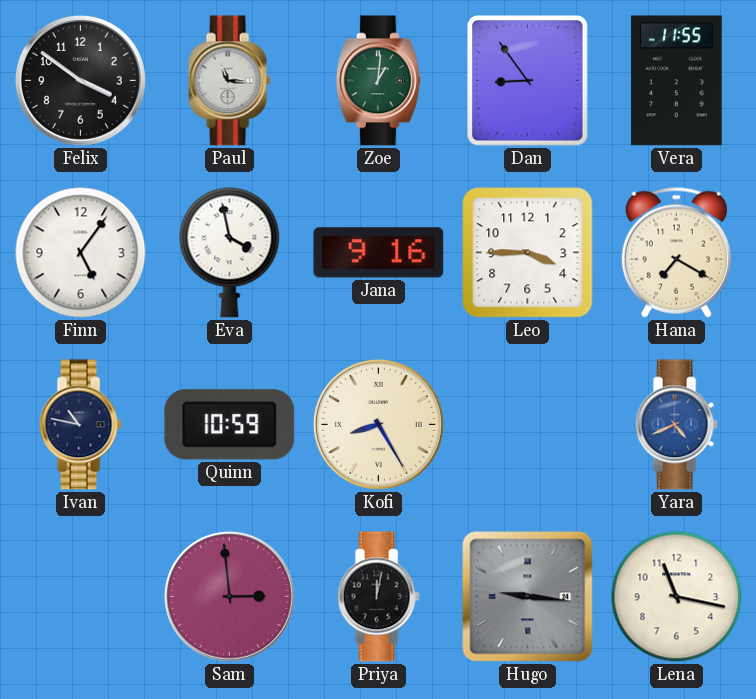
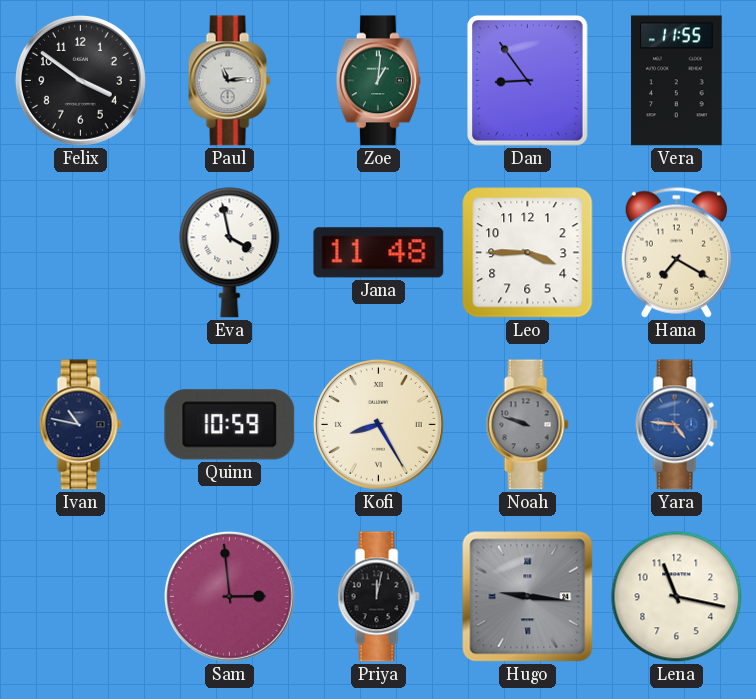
Paul: 11:16 -> 11:14 (229, 81)
Finn: 5:06 -> none (81, 253)
Jana: 9:16 -> 11:48 (379, 253)
Noah: none -> 9:48 (527, 425)
Yara: 4:41 -> 4:46 (676, 425)
